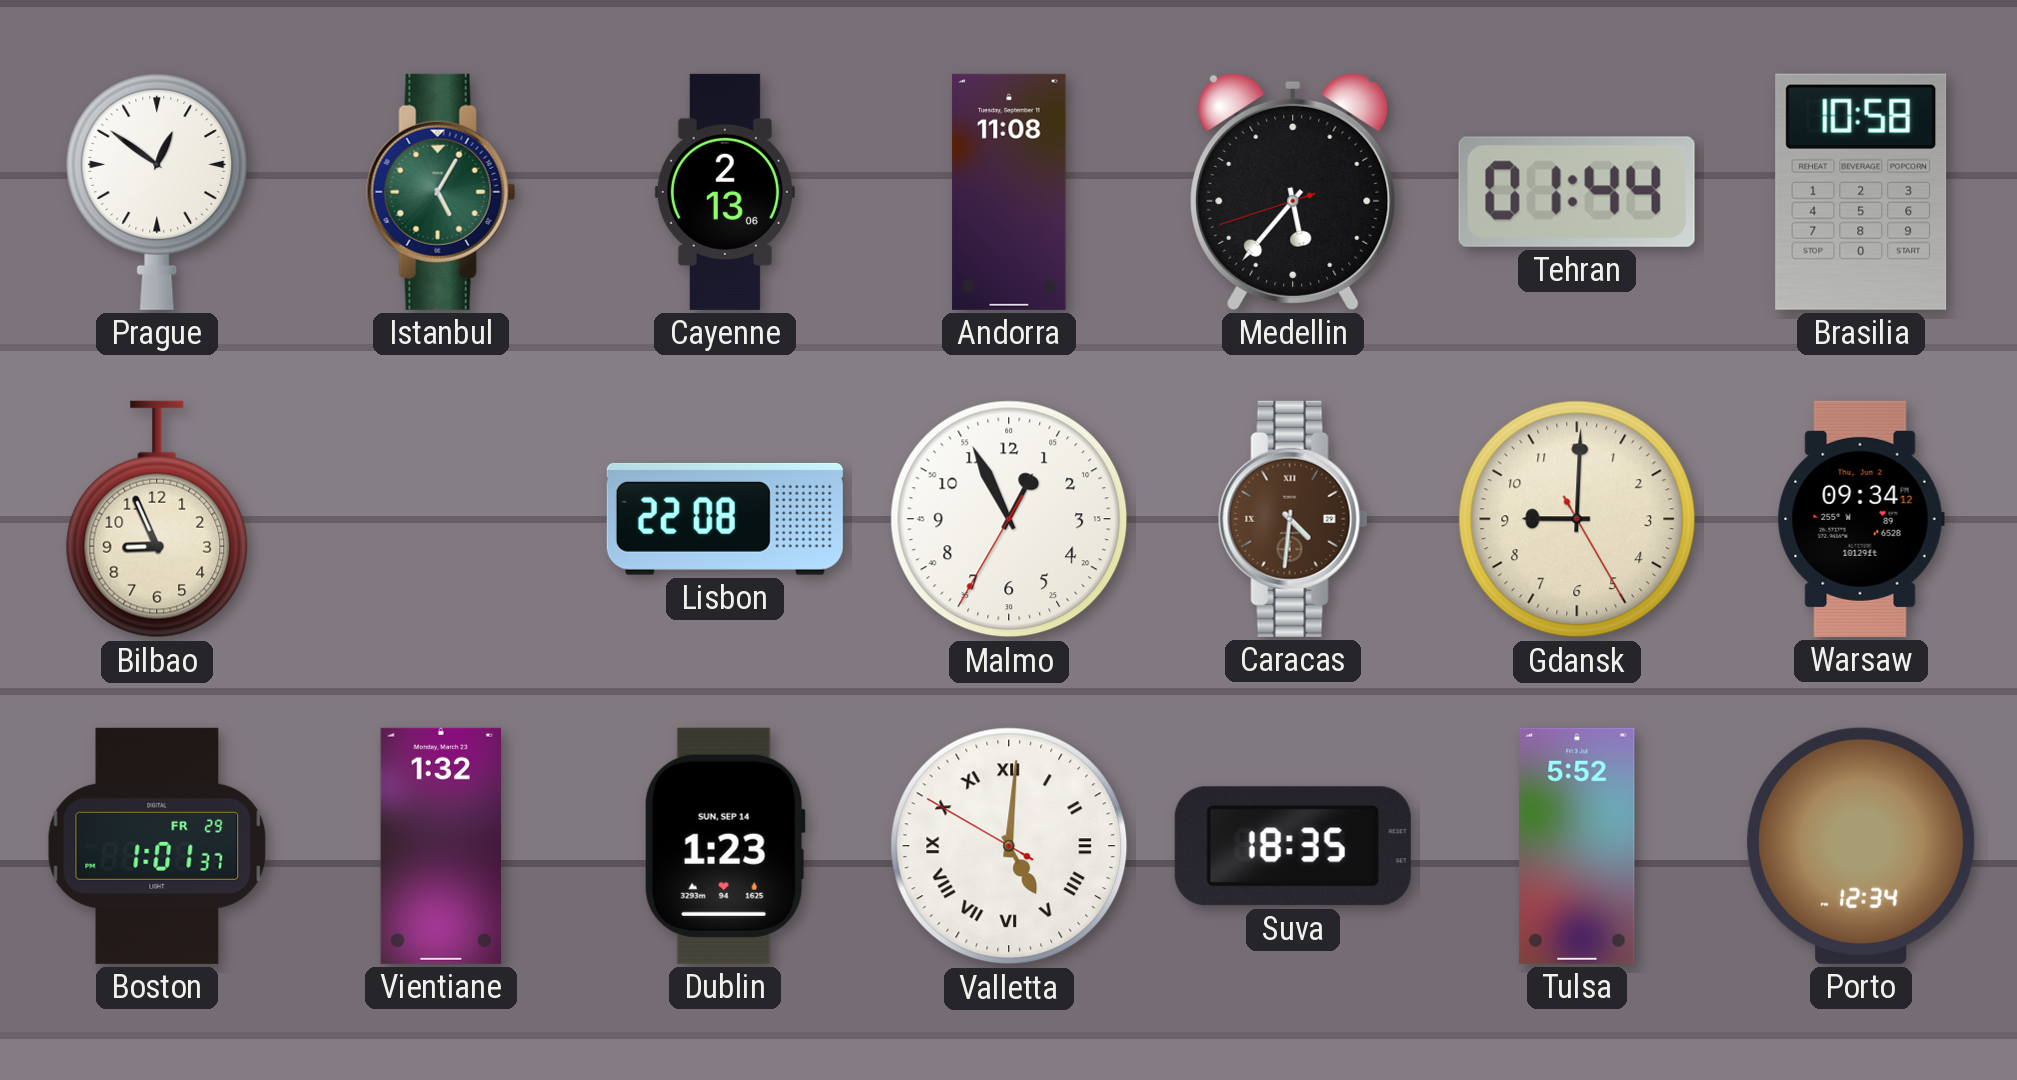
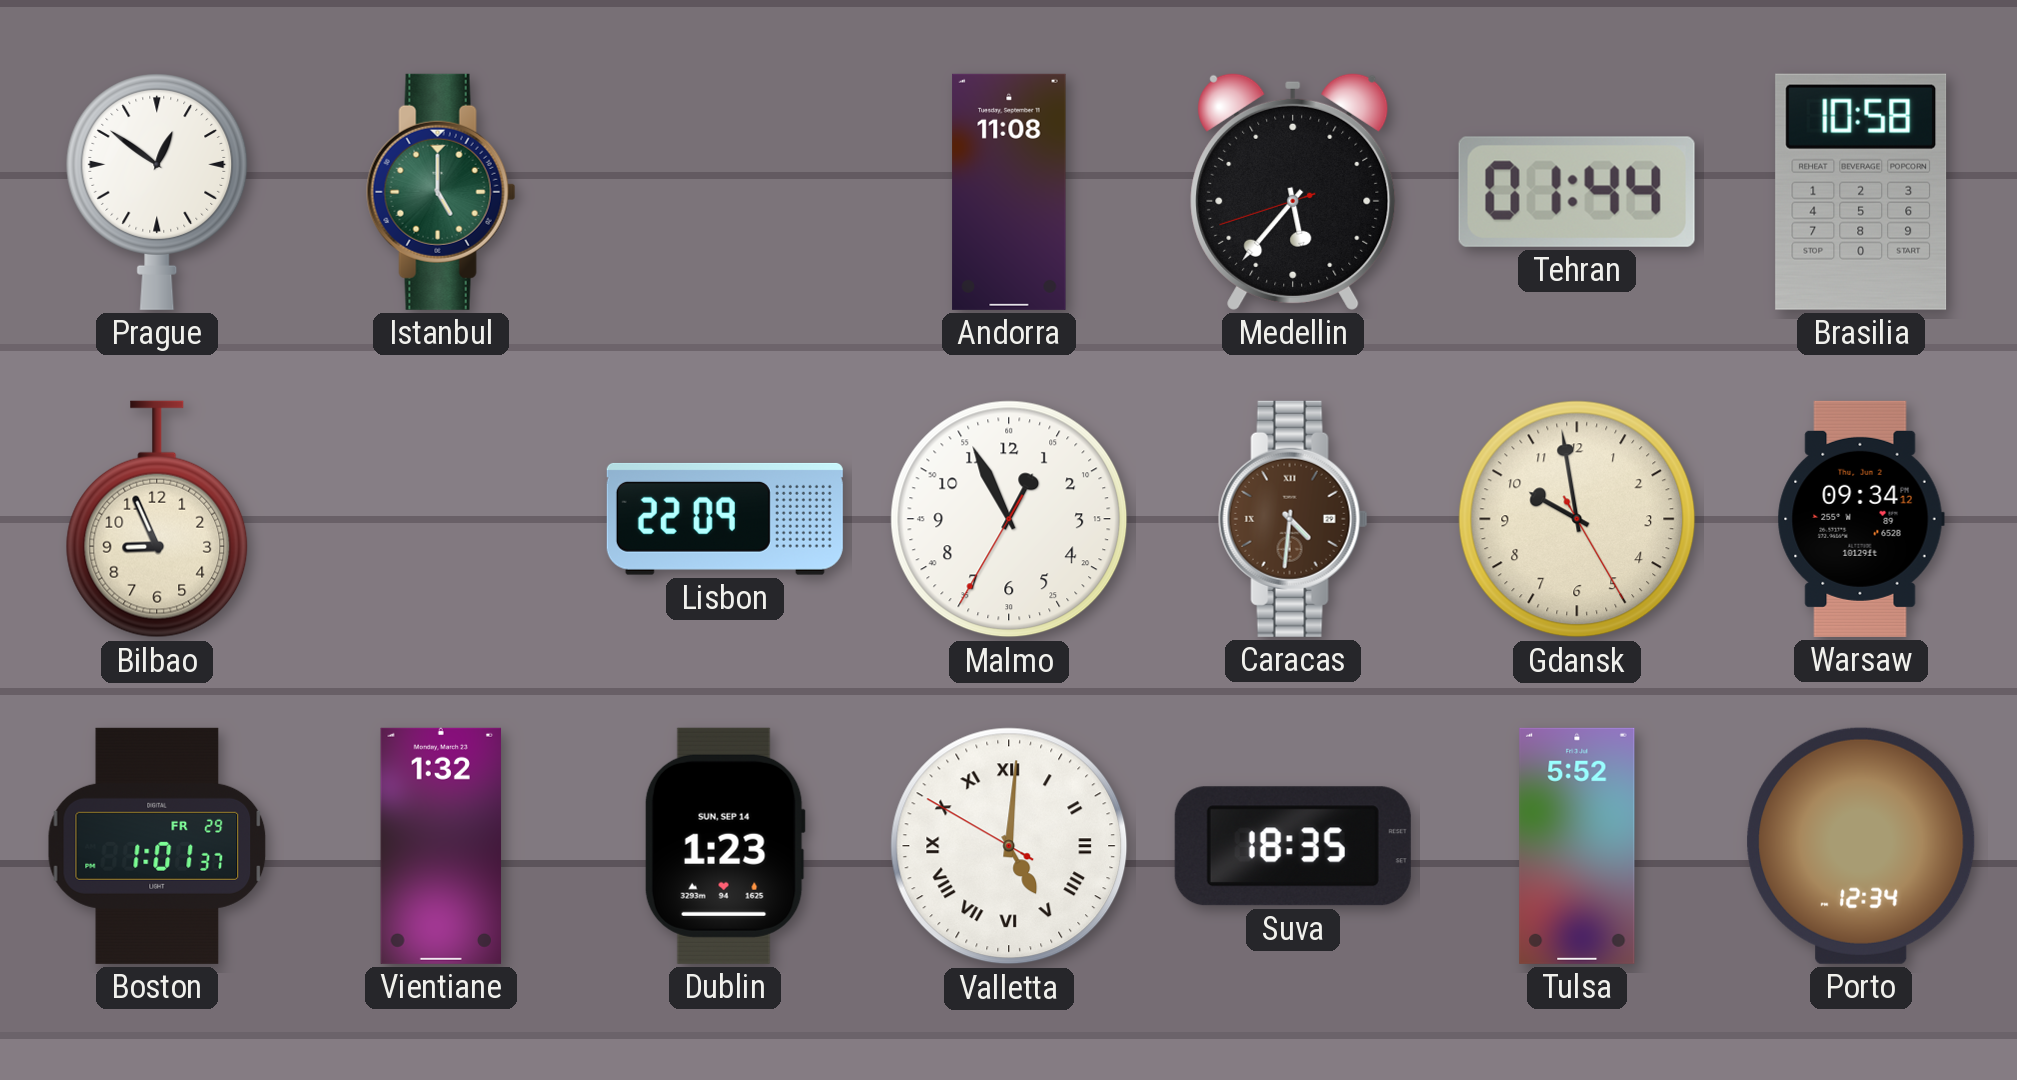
Istanbul: 5:05 -> 5:00 (441, 192)
Cayenne: 2:13 -> none (725, 192)
Lisbon: 22:08 -> 22:09 (725, 519)
Gdansk: 9:00 -> 9:58 (1577, 519)
